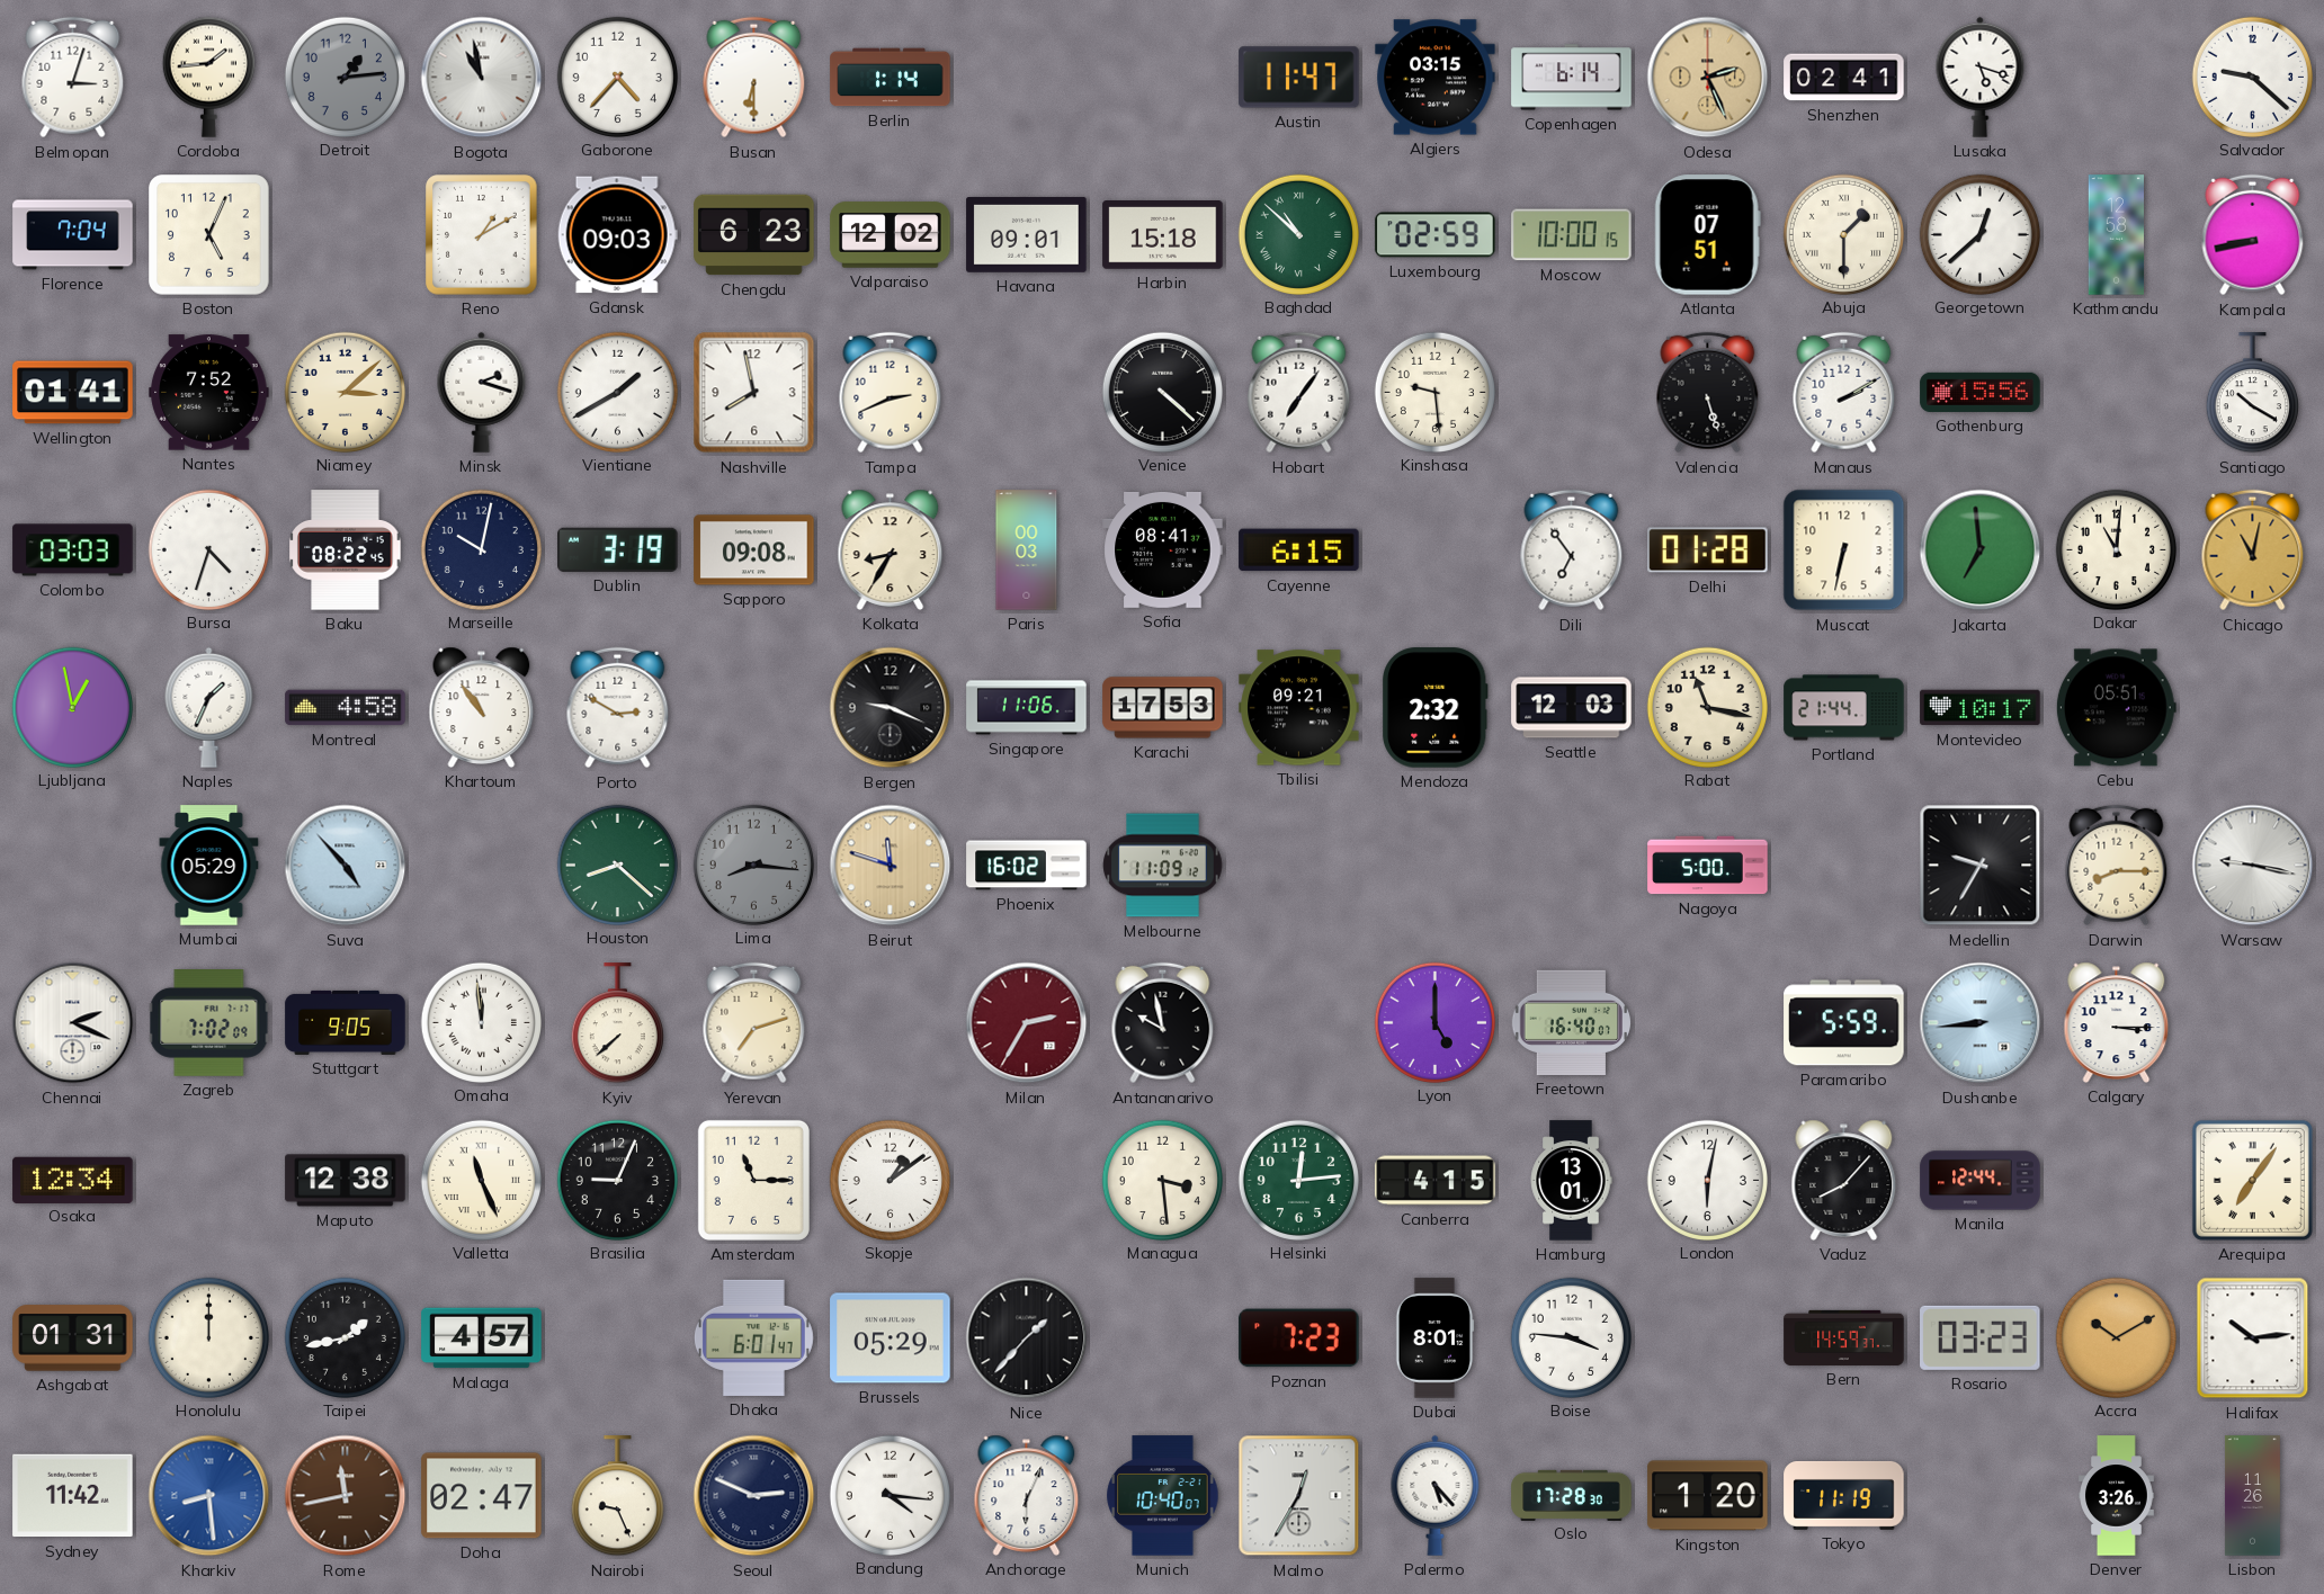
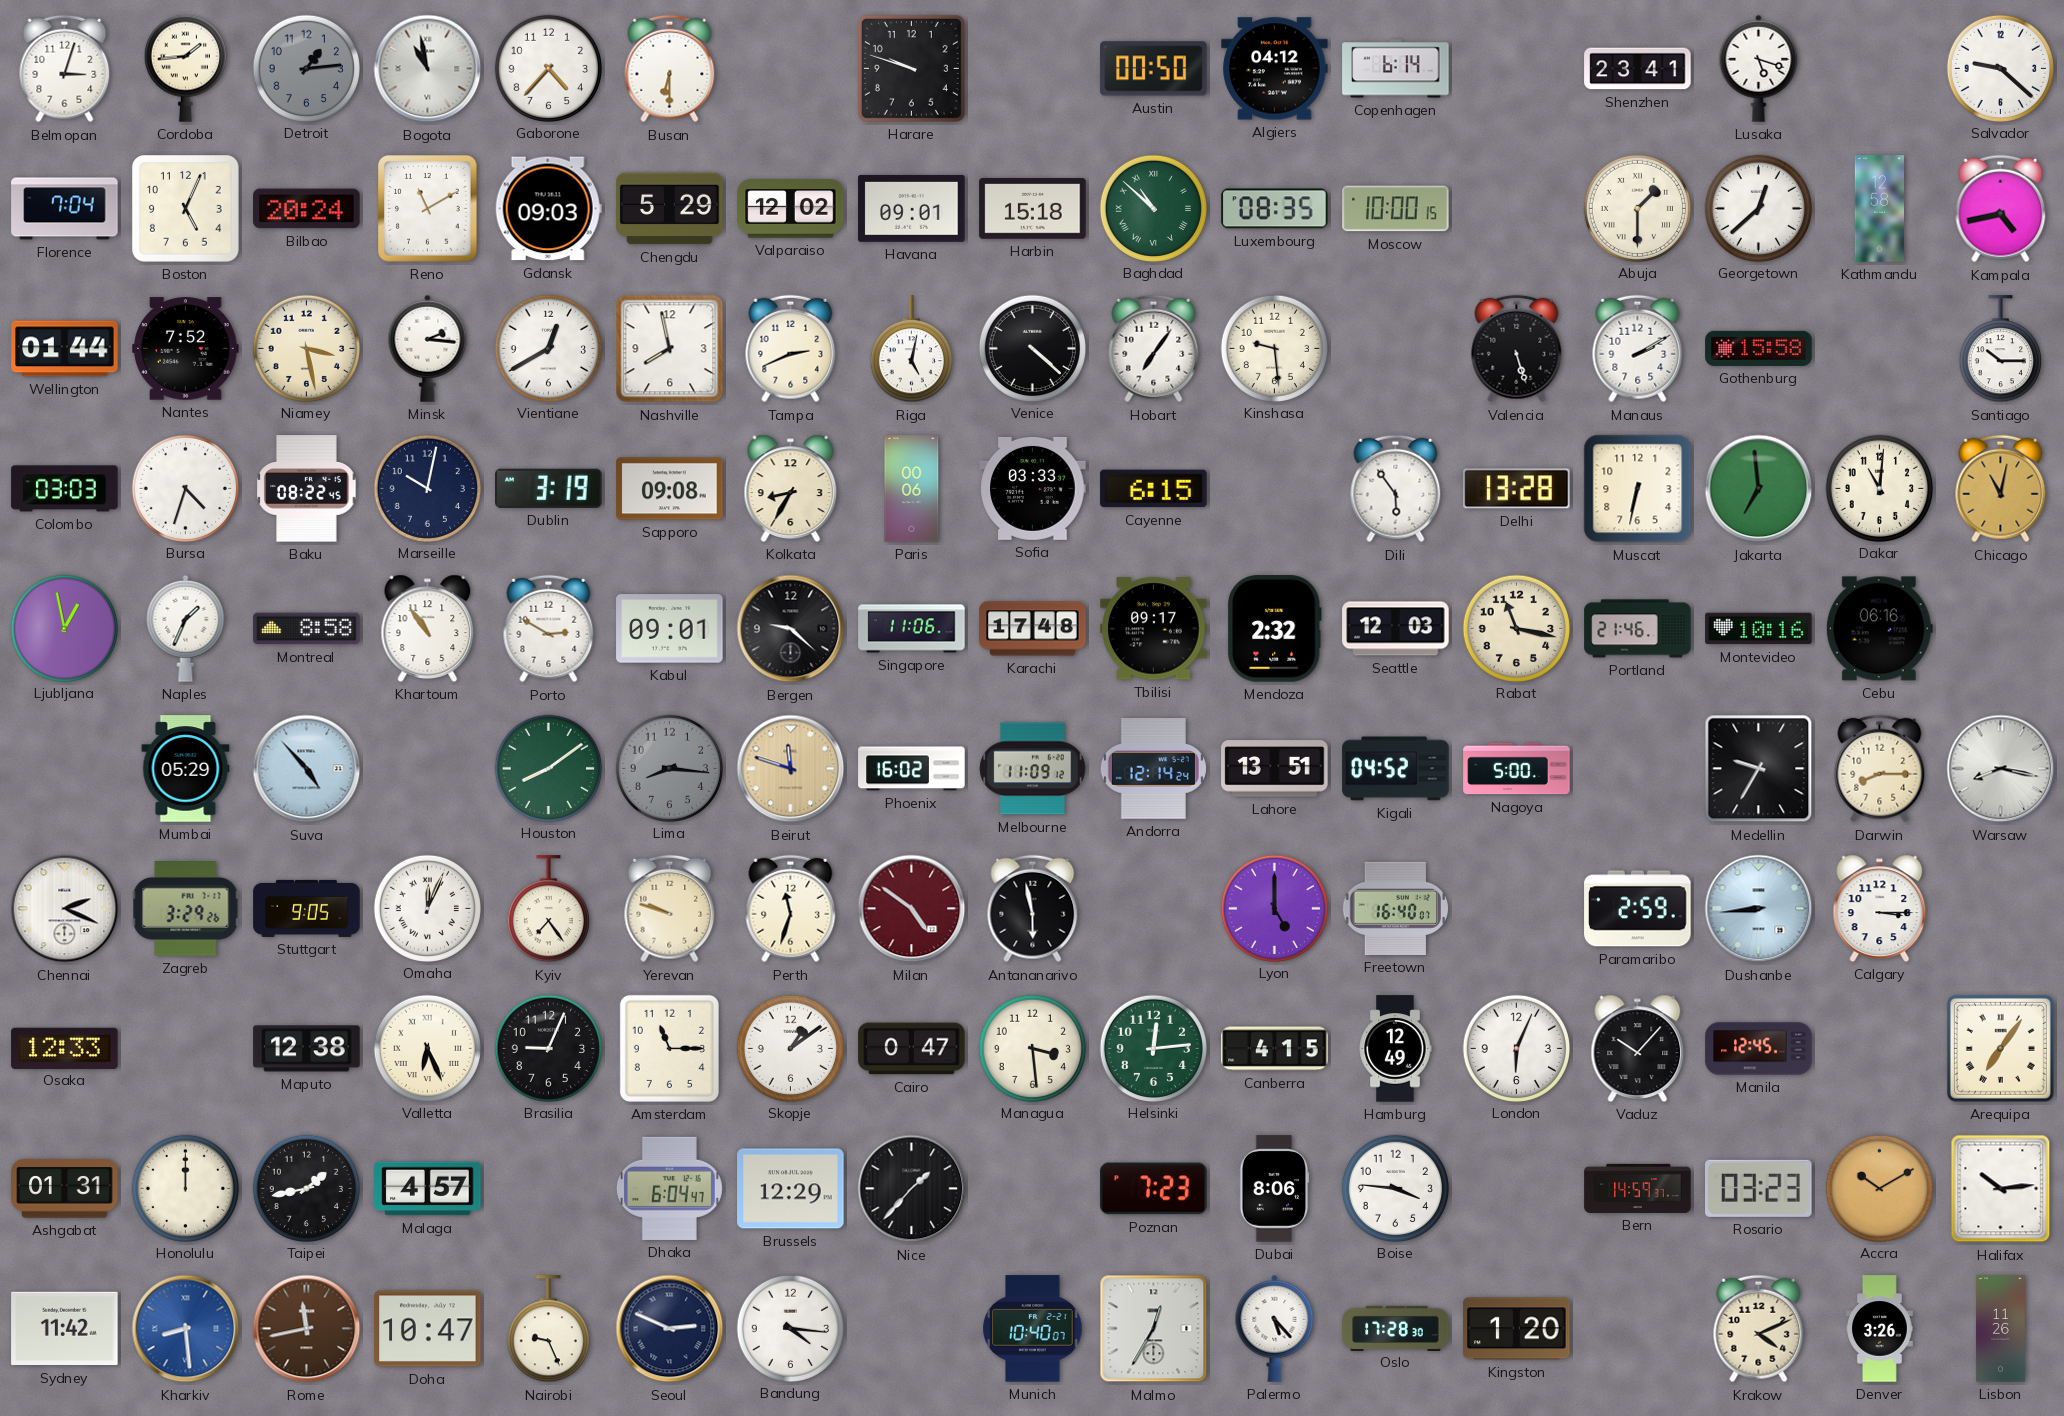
Berlin: 1:14 -> none (891, 78)
Harare: none -> 9:48 (911, 68)
Austin: 11:47 -> 00:50 (1154, 69)
Algiers: 03:15 -> 04:12 (1275, 69)
Odesa: 2:26 -> none (1708, 78)
Shenzhen: 02:41 -> 23:41 (1638, 69)
Bilbao: none -> 20:24 (307, 209)
Reno: 1:10 -> 11:10 (428, 209)
Chengdu: 6:23 -> 5:29 (670, 209)
Luxembourg: 02:59 -> 08:35 (1275, 209)
Atlanta: 07:51 -> none (1707, 235)
Kampala: 8:43 -> 4:43 (2001, 209)
Wellington: 01:41 -> 01:44 (65, 349)
Niamey: 3:08 -> 3:28 (306, 348)
Minsk: 2:18 -> 2:16 (428, 348)
Vientiane: 1:40 -> 12:40 (548, 348)
Riga: none -> 5:02 (911, 349)
Gothenburg: 15:56 -> 15:58 (1759, 348)
Santiago: 10:20 -> 10:15 (2000, 349)
Paris: 00:03 -> 00:06 (912, 489)
Sofia: 08:41 -> 03:33 (1033, 488)
Dili: 6:54 -> 5:54 (1396, 489)
Delhi: 01:28 -> 13:28 (1517, 489)
Montreal: 4:58 -> 8:58 (307, 629)
Kabul: none -> 09:01 (670, 629)
Bergen: 9:19 -> 9:22 (791, 629)
Karachi: 17:53 -> 17:48 (1033, 629)
Tbilisi: 09:21 -> 09:17 (1154, 629)
Portland: 21:44 -> 21:46 (1638, 629)
Montevideo: 10:17 -> 10:16 (1759, 629)
Cebu: 05:51 -> 06:16 (1879, 629)
Houston: 8:22 -> 8:09 (548, 768)
Andorra: none -> 12:14 (1153, 769)
Lahore: none -> 13:51 (1275, 769)
Kigali: none -> 04:52 (1396, 769)
Warsaw: 9:17 -> 8:17 (2001, 769)
Zagreb: 7:02 -> 3:29 (186, 909)
Omaha: 11:59 -> 12:04 (427, 908)
Kyiv: 7:38 -> 7:24 (548, 909)
Yerevan: 7:12 -> 9:48 (670, 909)
Perth: none -> 11:33 (791, 909)
Milan: 2:35 -> 4:51 (912, 909)
Antananarivo: 9:58 -> 5:58 (1033, 909)
Paramaribo: 5:59 -> 2:59 (1638, 909)
Osaka: 12:34 -> 12:33 (65, 1048)
Valletta: 11:26 -> 6:26 (427, 1048)
Cairo: none -> 0:47 (912, 1049)
Hamburg: 13:01 -> 12:49 (1395, 1049)
London: 6:02 -> 6:04 (1516, 1048)
Vaduz: 8:07 -> 10:07 (1638, 1048)
Manila: 12:44 -> 12:45 (1759, 1049)
Dhaka: 6:01 -> 6:04 (669, 1188)
Brussels: 05:29 -> 12:29 (791, 1189)
Dubai: 8:01 -> 8:06 (1274, 1189)
Doha: 02:47 -> 10:47 (428, 1329)
Anchorage: 6:04 -> none (1027, 1495)
Tokyo: 11:19 -> none (1844, 1495)
Krakow: none -> 4:11 (1759, 1329)
